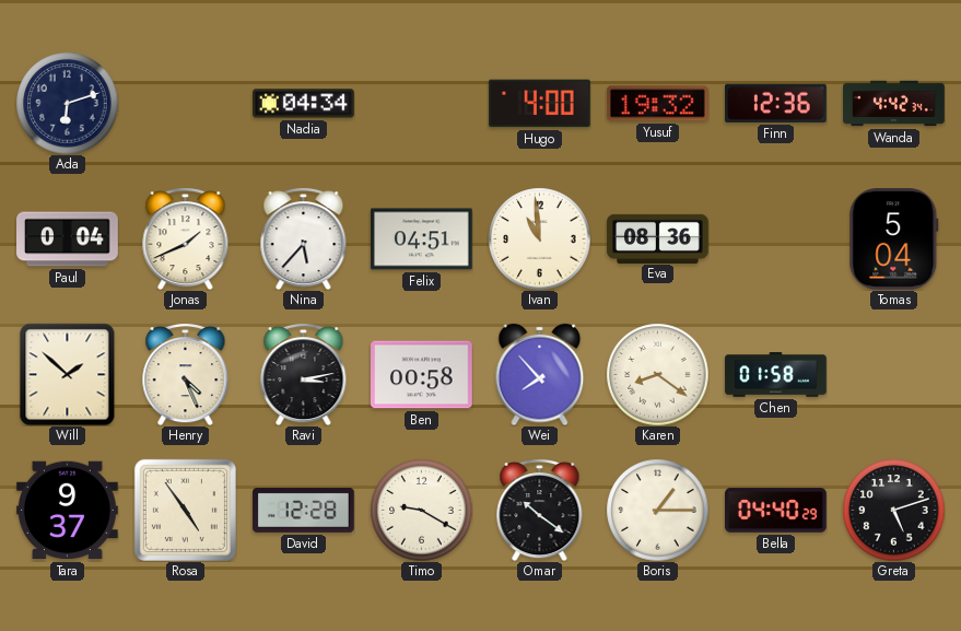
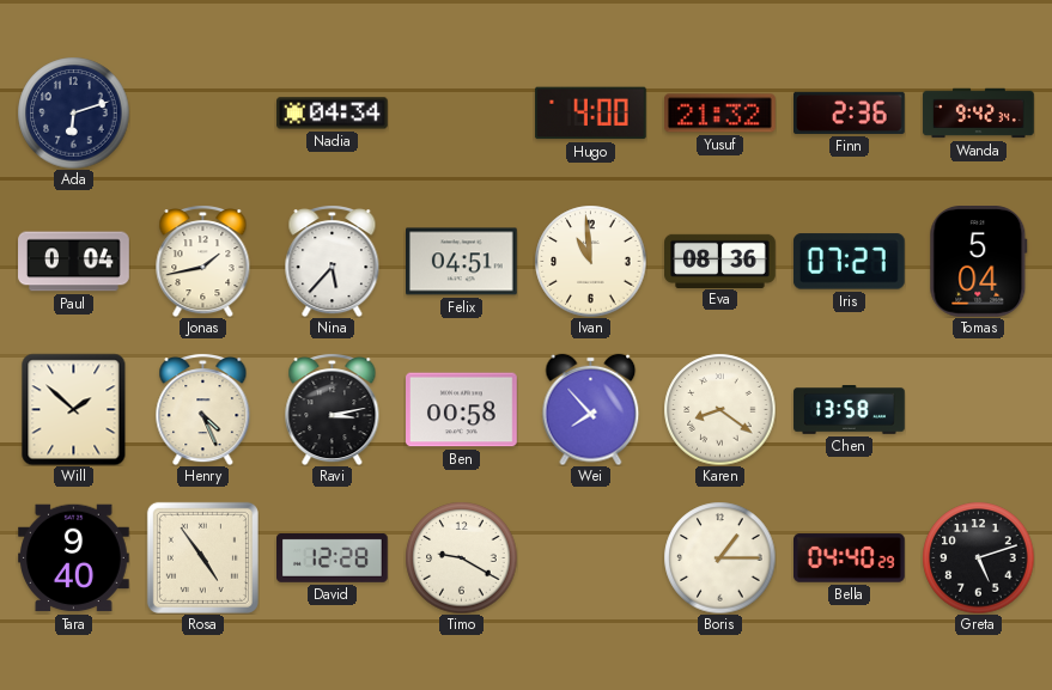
Yusuf: 19:32 -> 21:32 (720, 114)
Finn: 12:36 -> 2:36 (850, 112)
Wanda: 4:42 -> 9:42 (979, 114)
Jonas: 1:41 -> 1:43 (203, 262)
Iris: none -> 07:27 (849, 262)
Chen: 01:58 -> 13:58 (850, 410)
Tara: 9:37 -> 9:40 (74, 558)
Omar: 10:21 -> none (540, 511)
